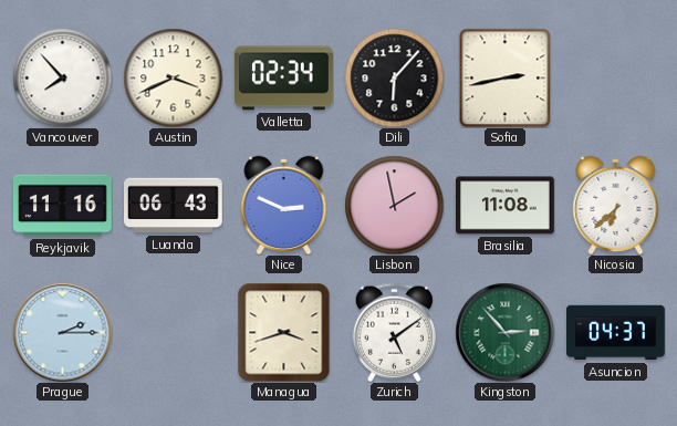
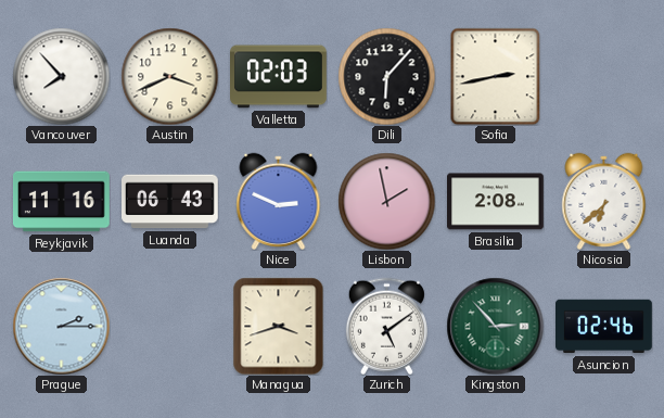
Valletta: 02:34 -> 02:03 (279, 77)
Brasilia: 11:08 -> 2:08 (496, 202)
Asuncion: 04:37 -> 02:46 (604, 327)
